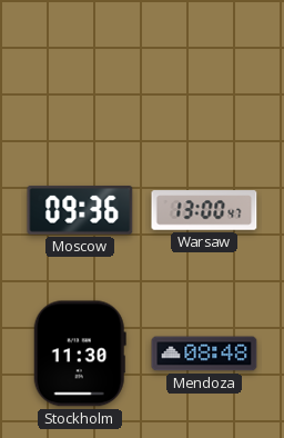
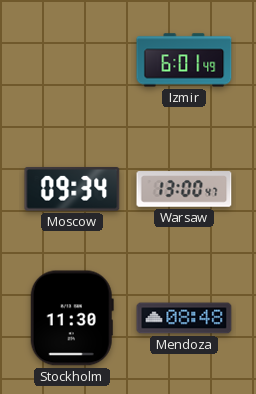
Izmir: none -> 6:01 (184, 60)
Moscow: 09:36 -> 09:34 (72, 189)
